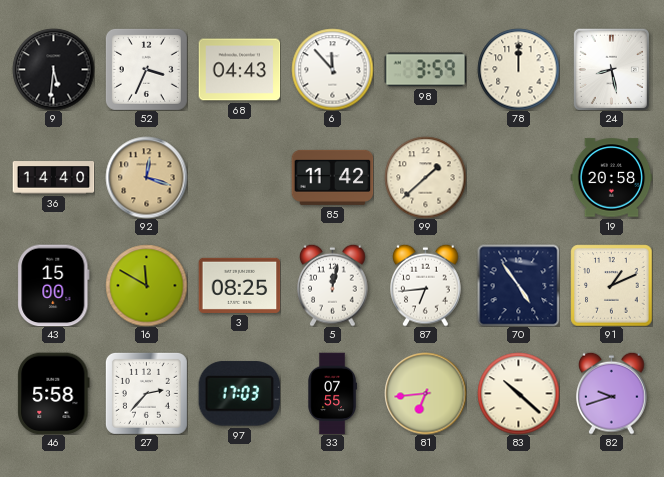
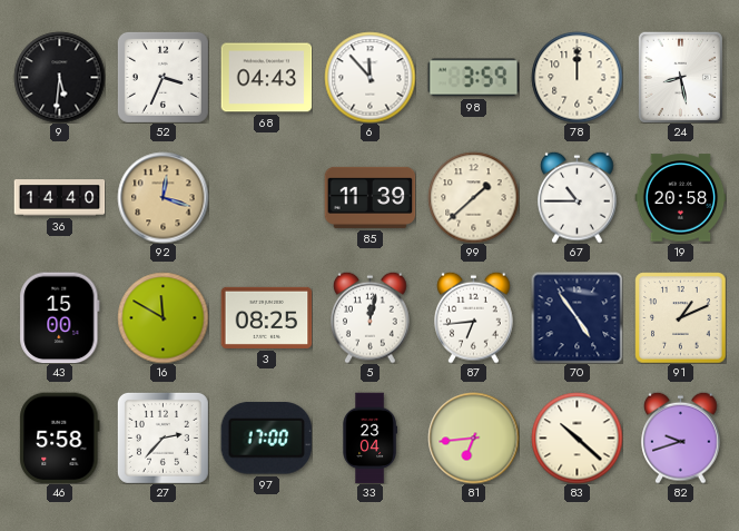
85: 11:42 -> 11:39 (369, 197)
67: none -> 10:45 (578, 197)
97: 17:03 -> 17:00 (266, 439)
33: 07:55 -> 23:04 (369, 437)
